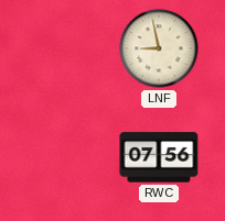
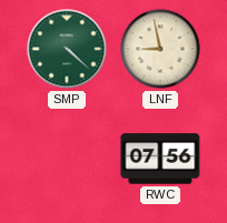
SMP: none -> 4:22 (67, 49)
